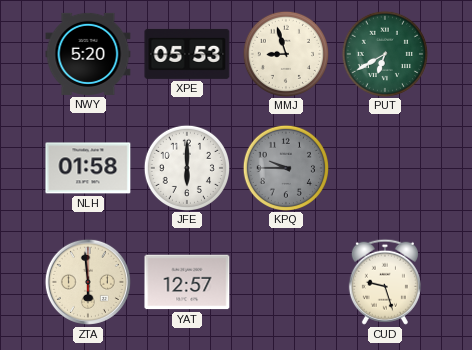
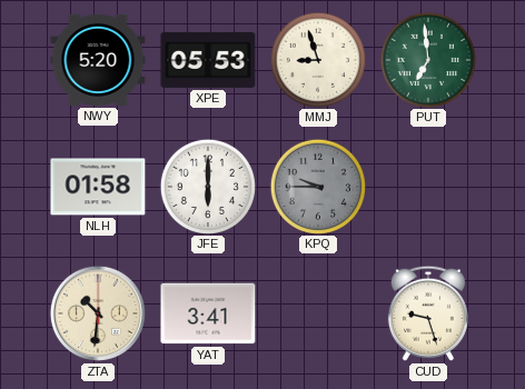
PUT: 6:40 -> 6:59 (427, 59)
ZTA: 5:59 -> 10:31 (98, 313)
YAT: 12:57 -> 3:41 (208, 313)
